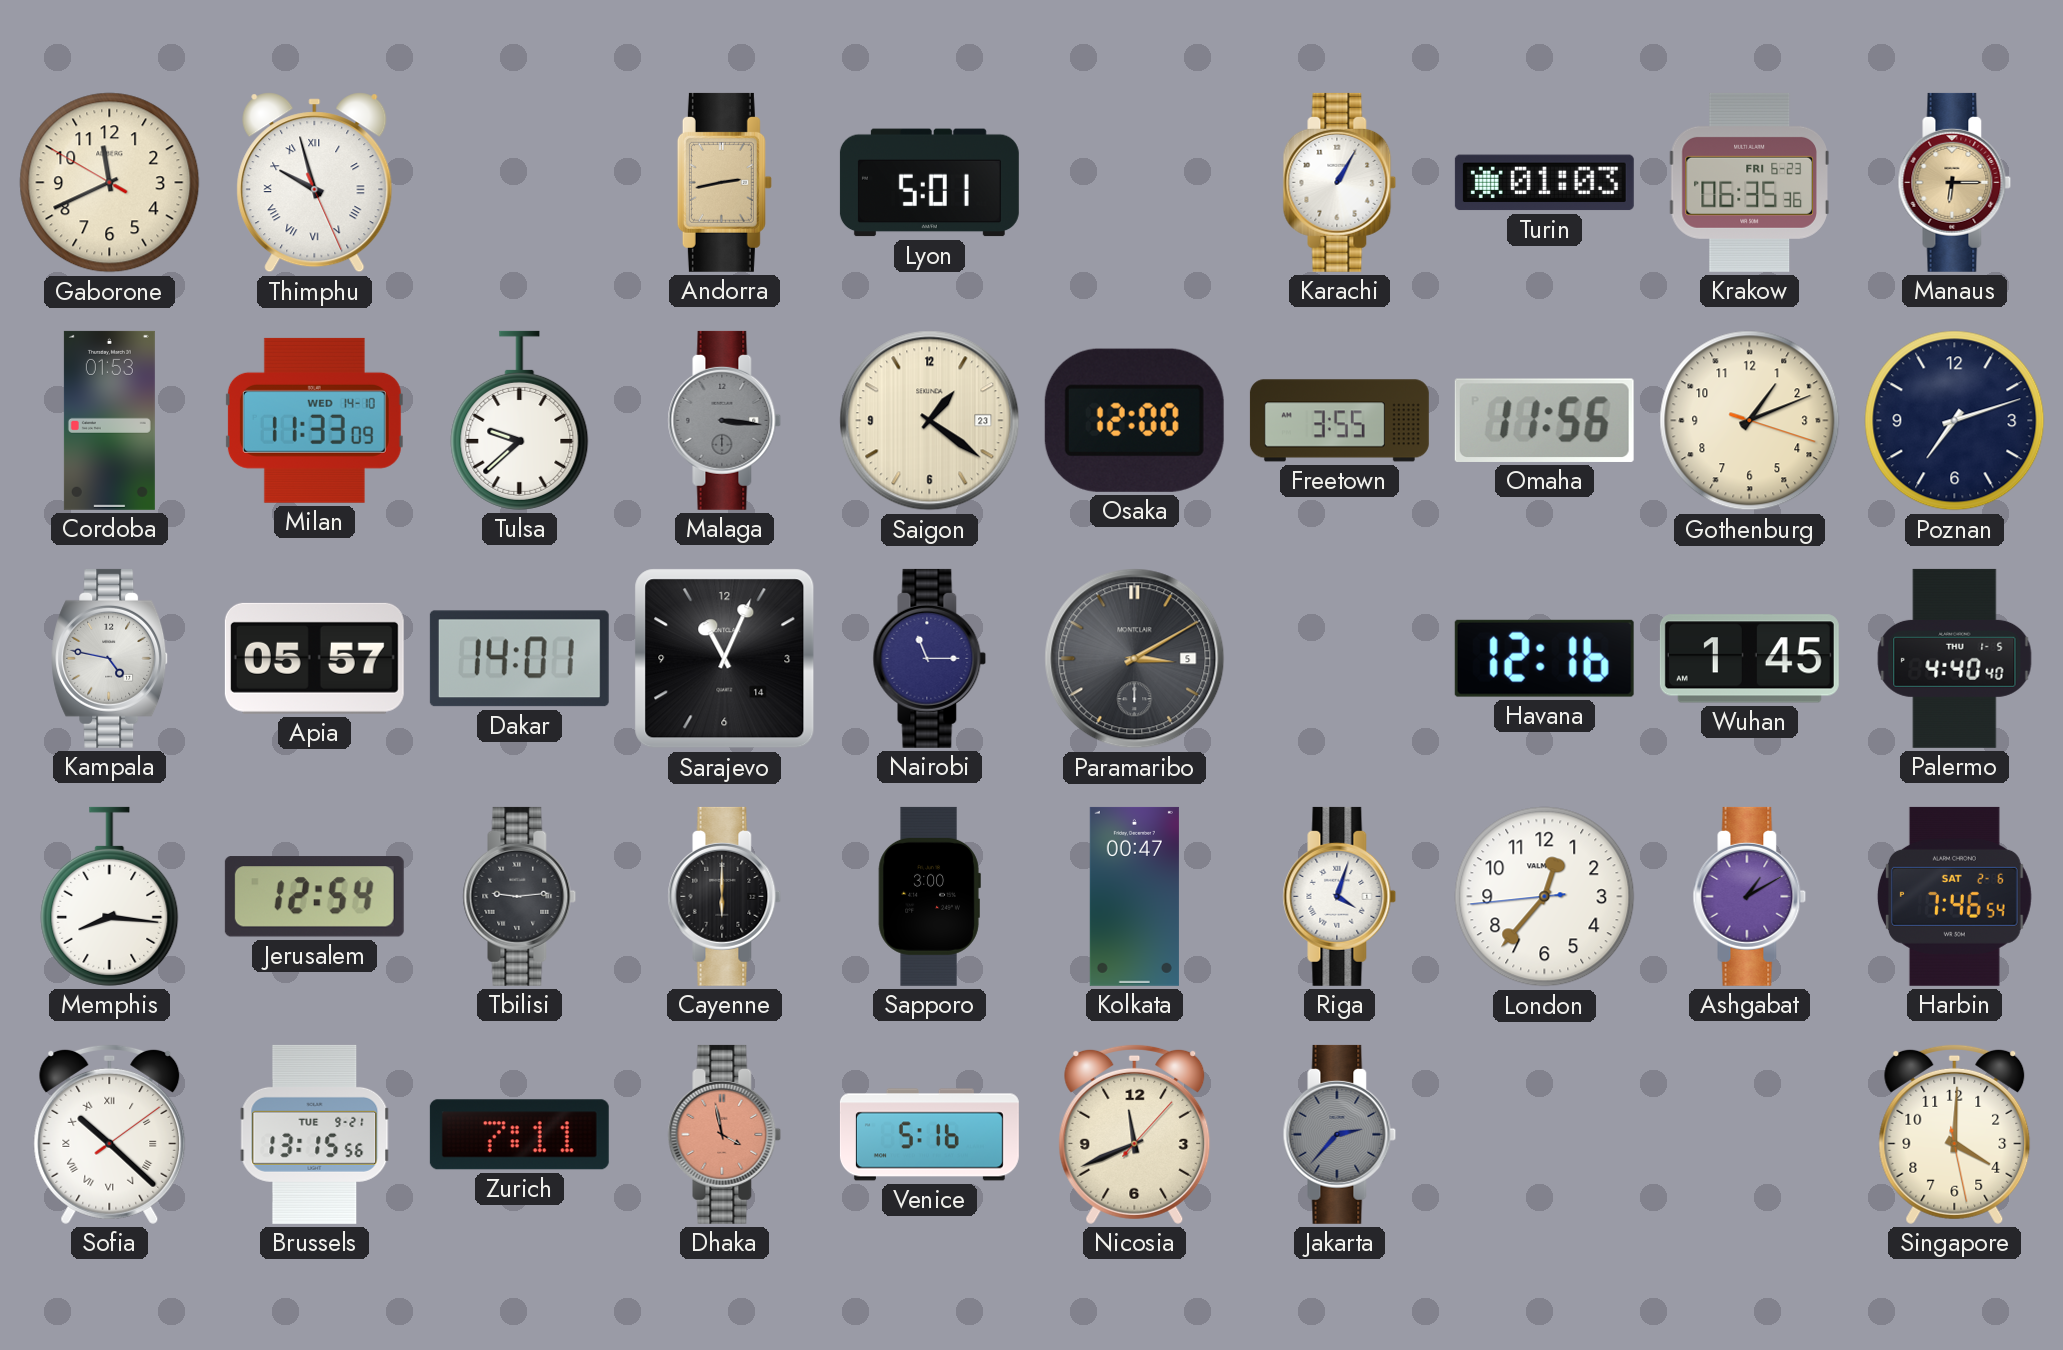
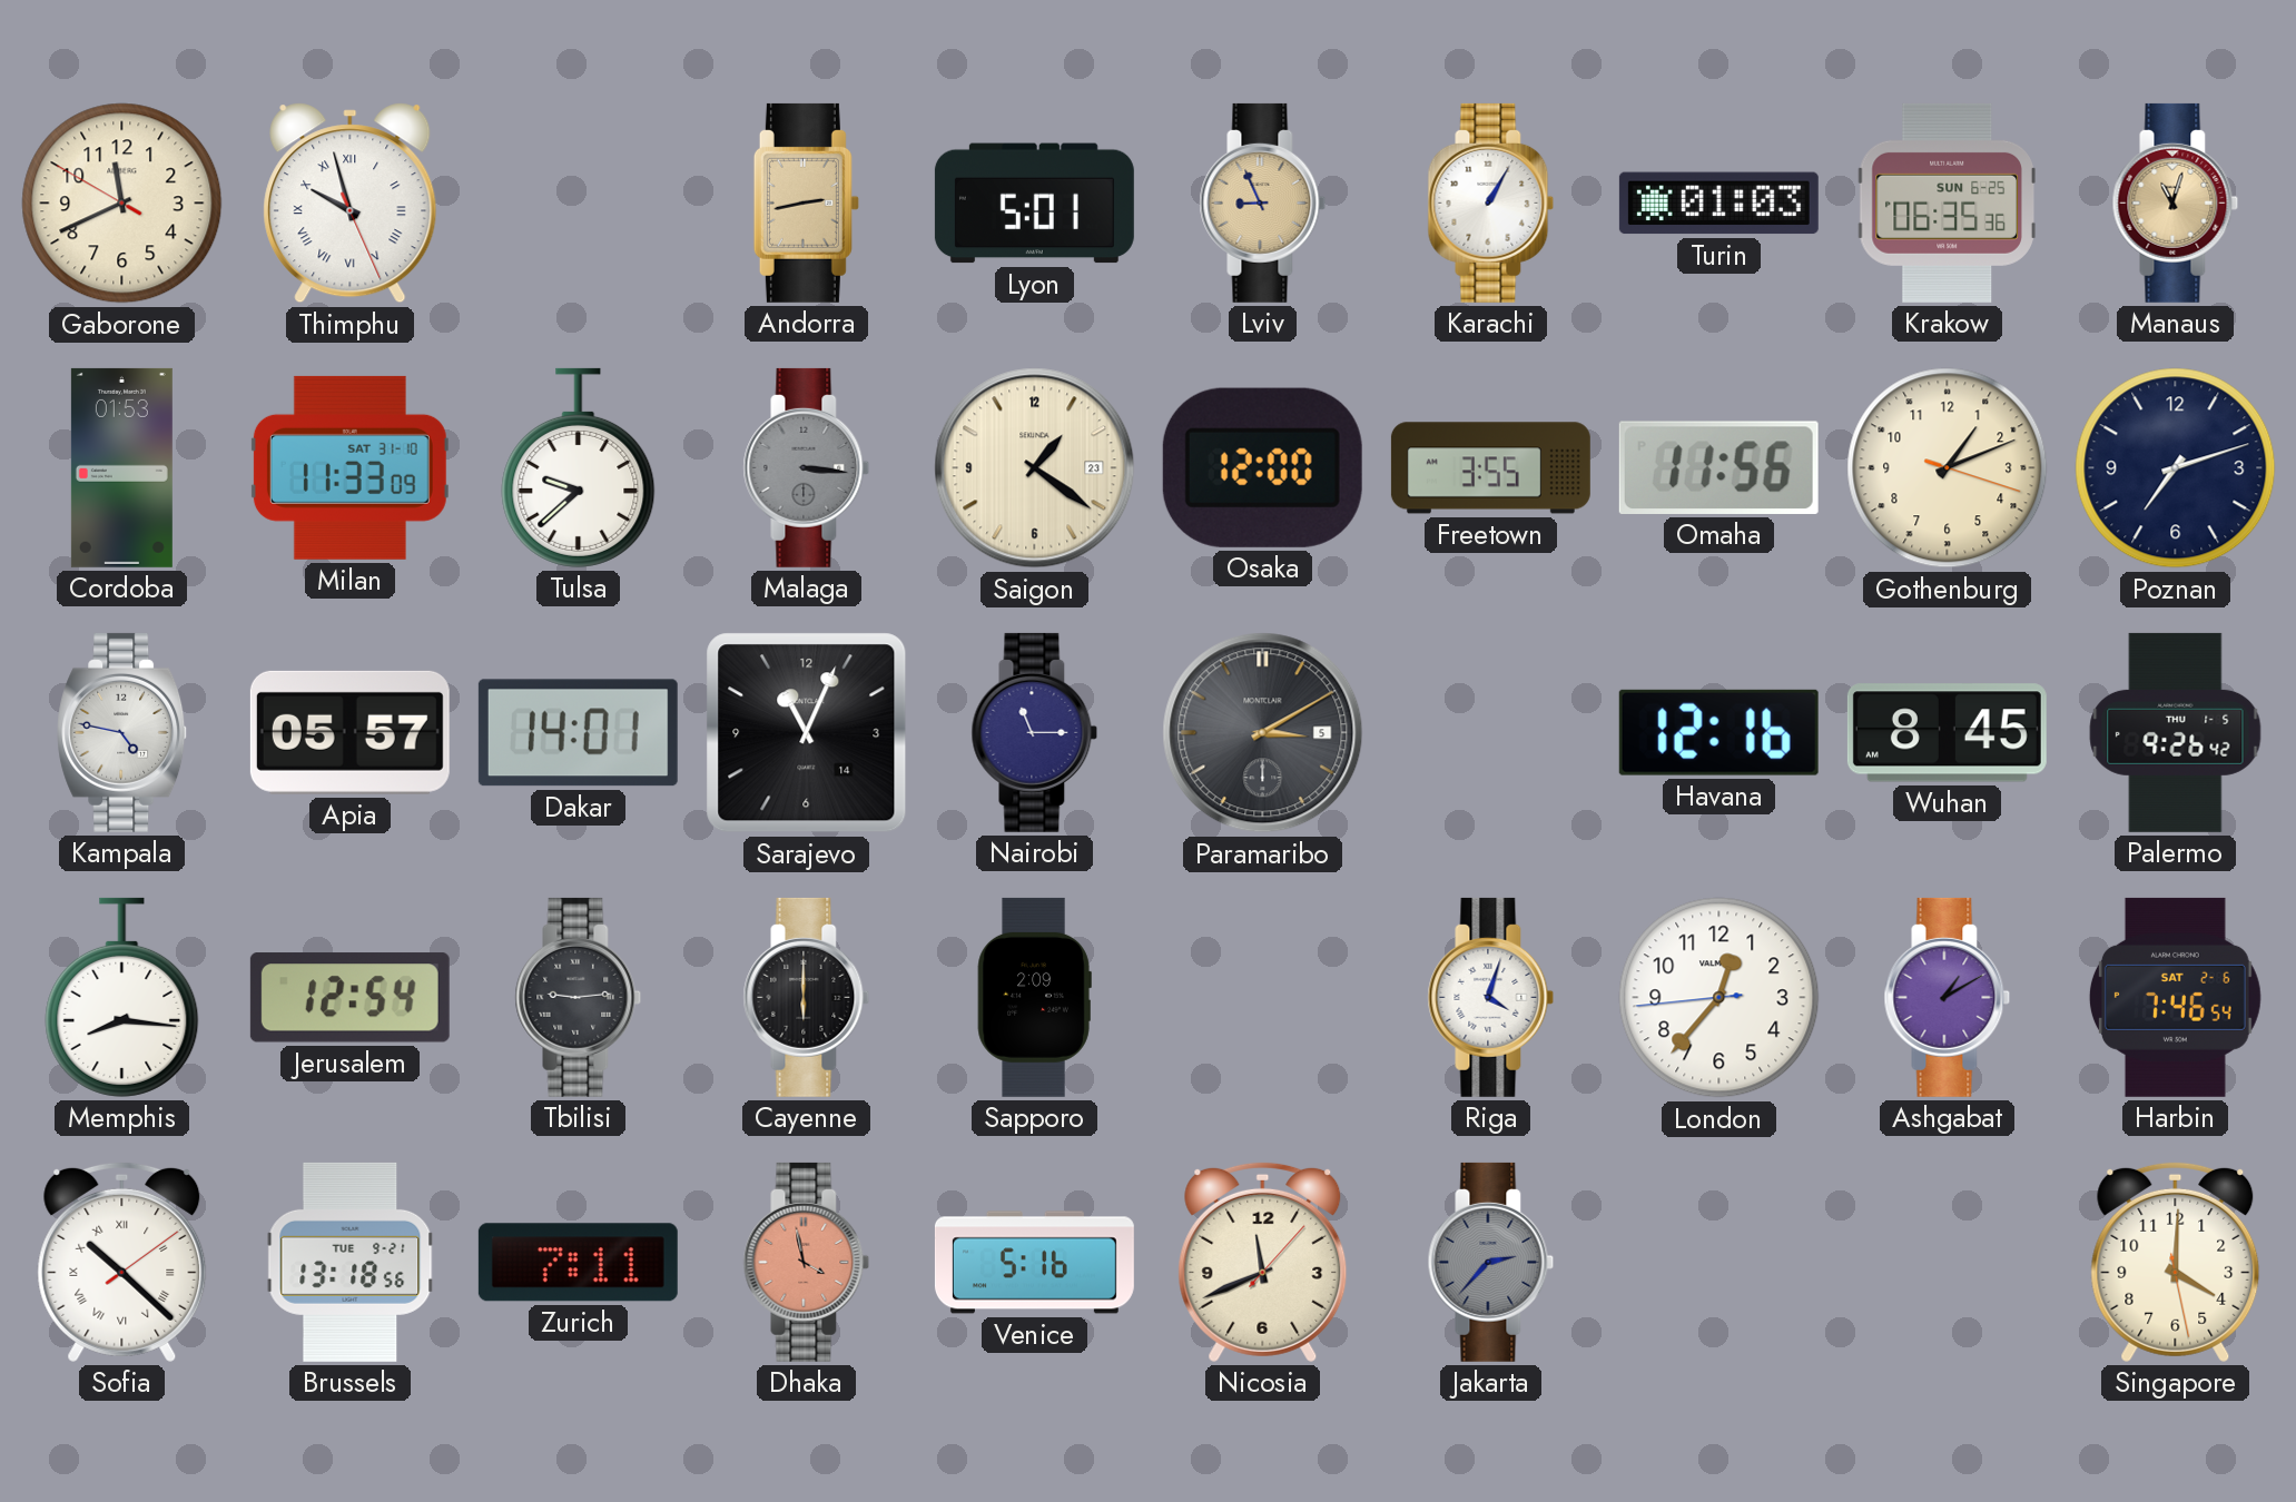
Lviv: none -> 8:56 (1263, 202)
Krakow date: FRI 6-23 -> SUN 6-25 (1947, 202)
Manaus: 6:15 -> 11:03 (2176, 202)
Milan date: WED 14-10 -> SAT 31-10 (349, 467)
Wuhan: 1:45 -> 8:45 (1947, 733)
Palermo: 4:40 -> 9:26 (2176, 732)
Sapporo: 3:00 -> 2:09 (1034, 997)
Kolkata: 00:47 -> none (1134, 896)
Brussels: 13:15 -> 13:18 (351, 1262)
